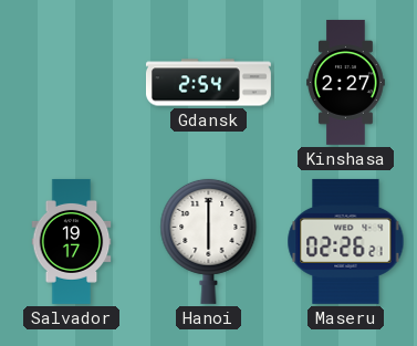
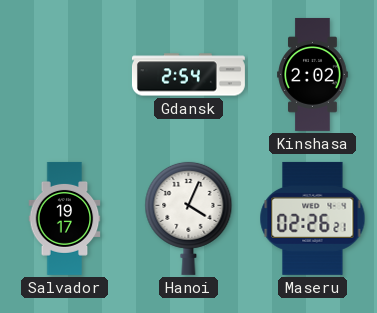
Kinshasa: 2:27 -> 2:02 (313, 74)
Hanoi: 6:00 -> 4:04 (189, 218)
